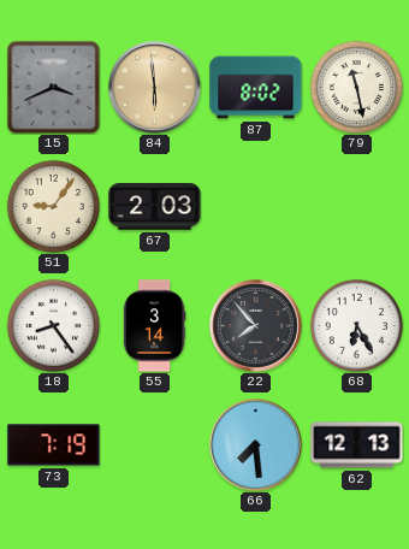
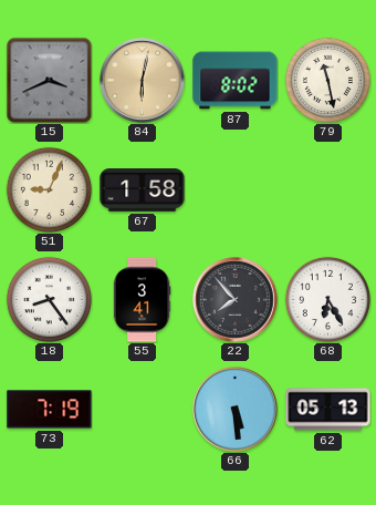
84: 5:59 -> 6:02 (143, 81)
51: 9:06 -> 9:04 (49, 189)
67: 2:03 -> 1:58 (143, 190)
55: 3:14 -> 3:41 (142, 300)
66: 7:29 -> 5:29 (236, 410)
62: 12:13 -> 05:13 (328, 410)
